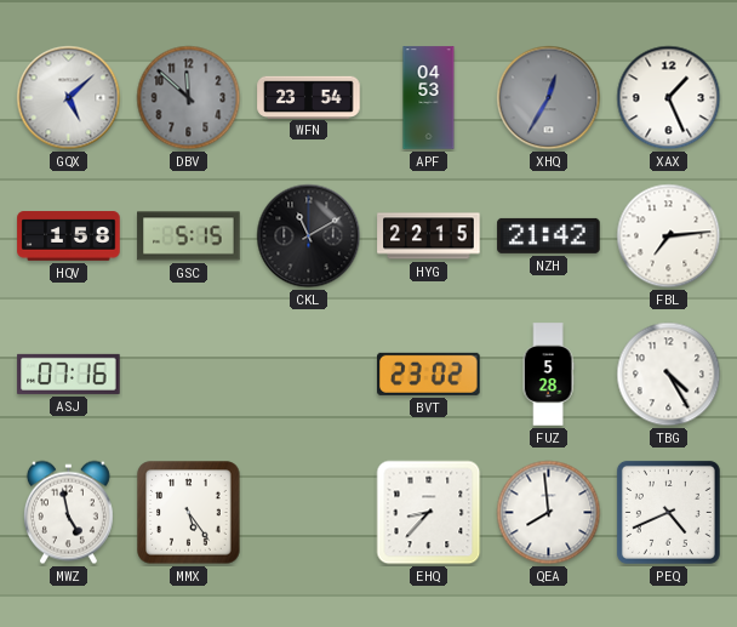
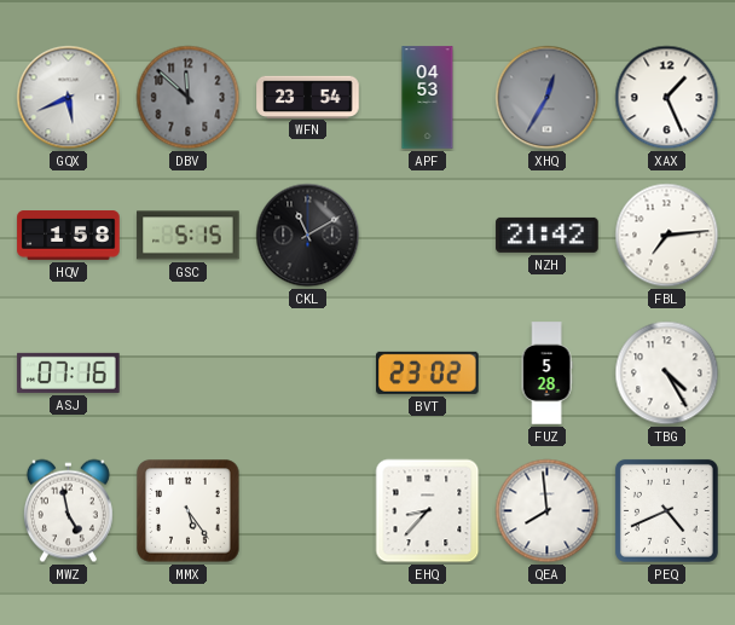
GQX: 5:08 -> 5:41 (69, 98)
HYG: 22:15 -> none (429, 236)
